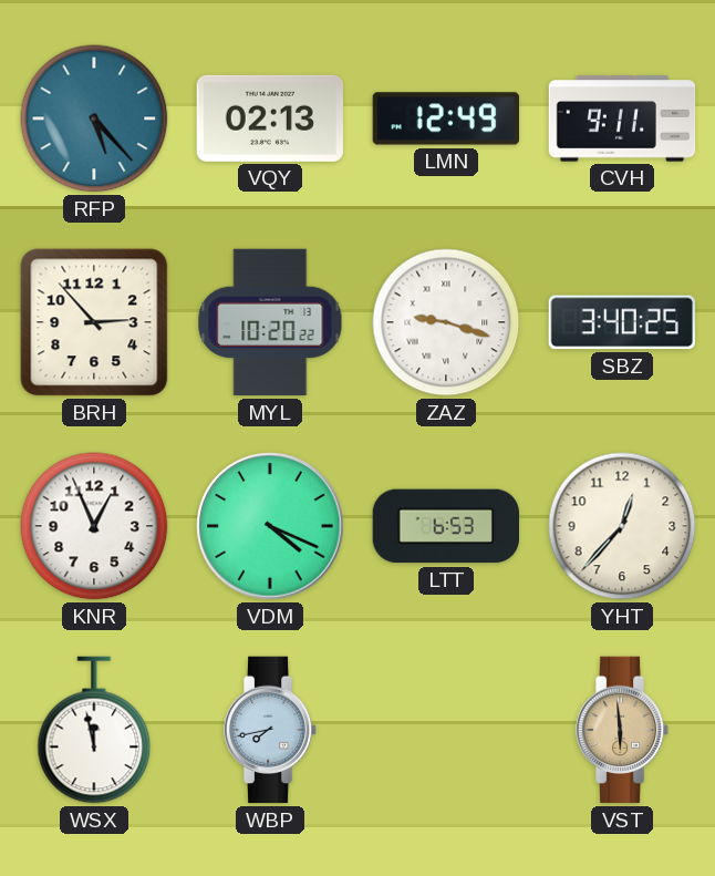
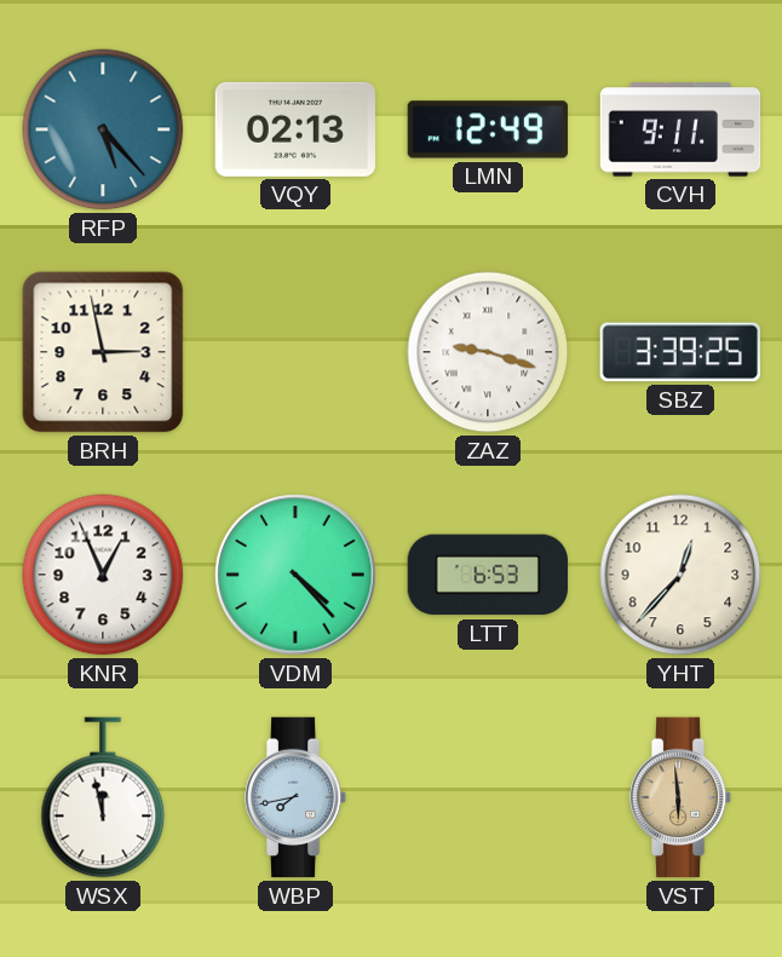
BRH: 2:53 -> 2:58 (103, 352)
MYL: 10:20 -> none (270, 322)
SBZ: 3:40 -> 3:39 (680, 352)
VDM: 4:19 -> 4:23 (295, 575)
